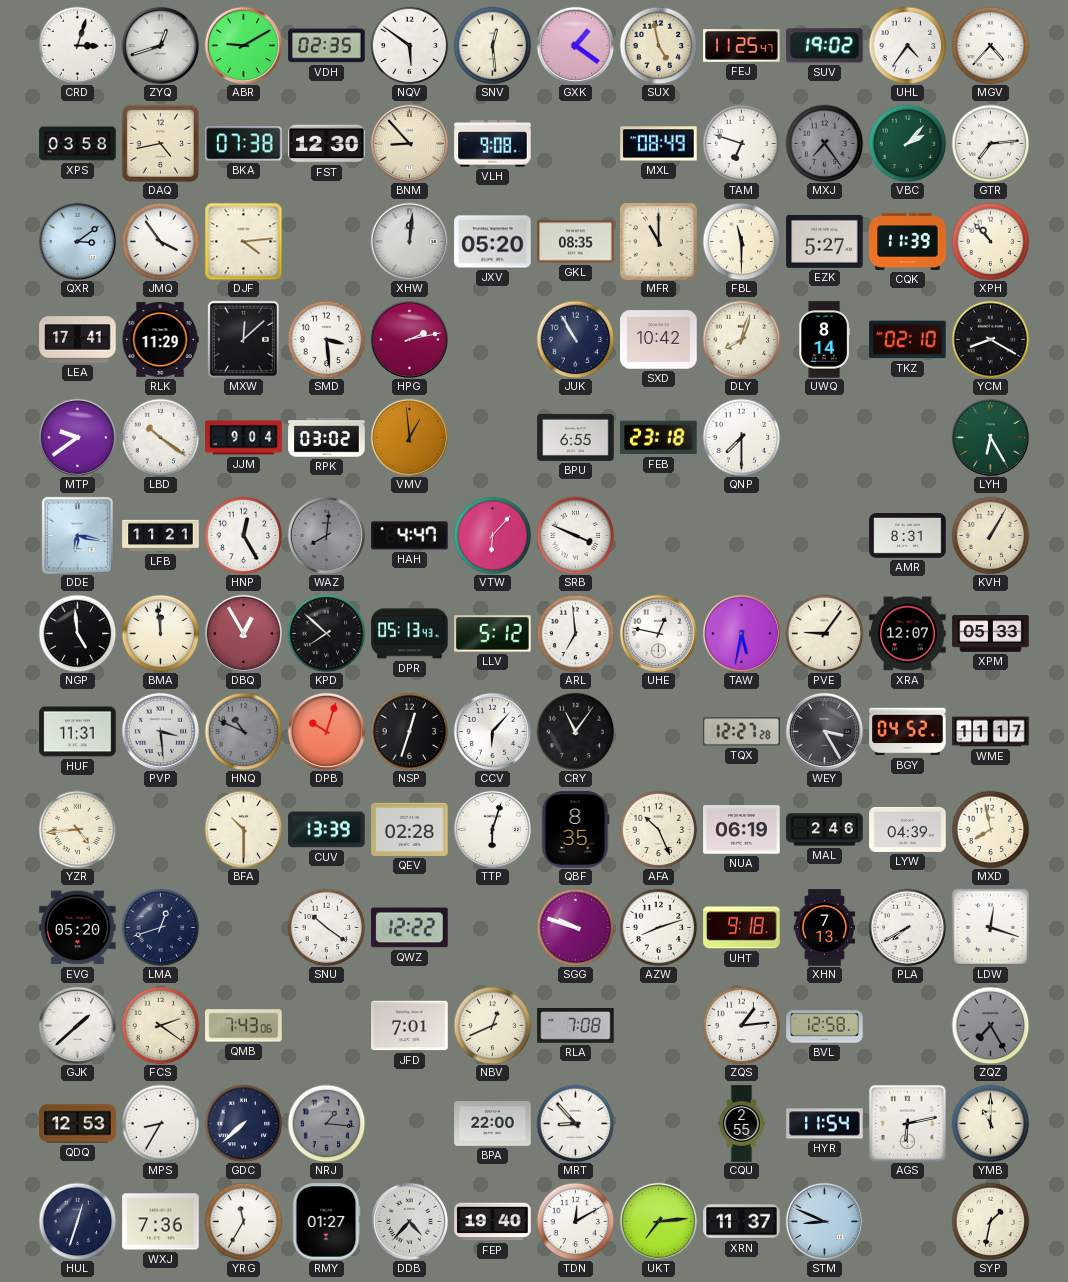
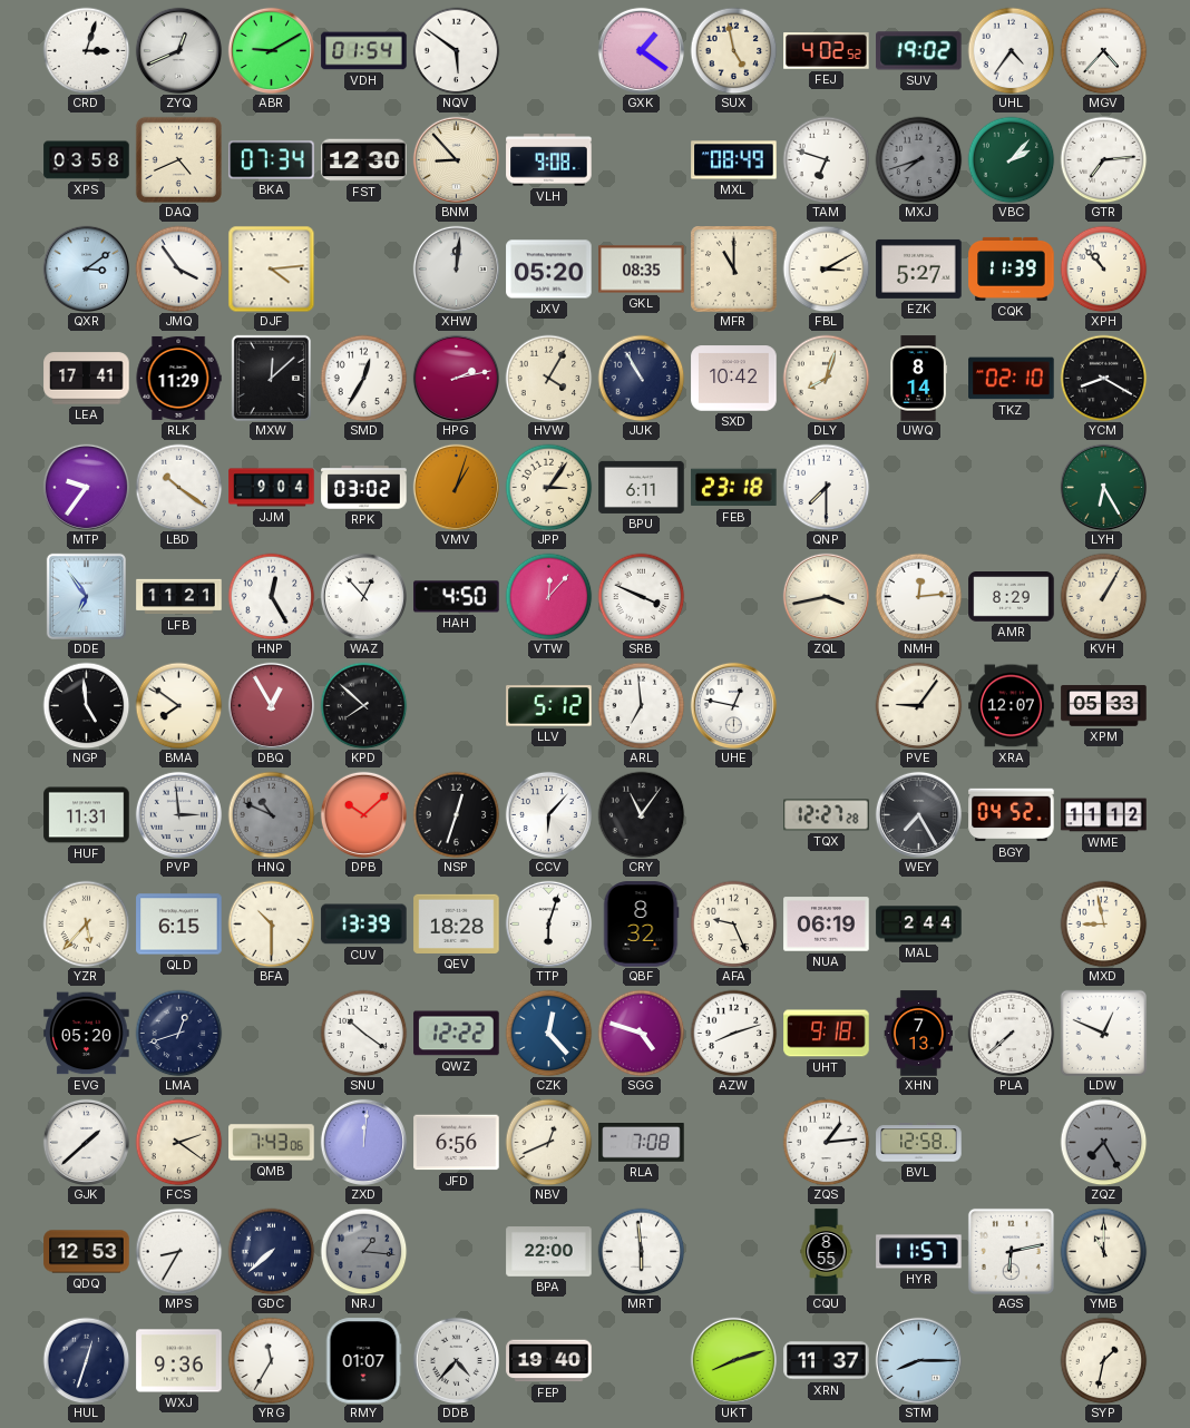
ZYQ: 12:42 -> 12:41 (178, 50)
VDH: 02:35 -> 01:54 (364, 51)
SNV: 12:29 -> none (492, 45)
FEJ: 11:25 -> 4:02 (827, 51)
DAQ: 4:43 -> 4:41 (178, 159)
BKA: 07:38 -> 07:34 (272, 160)
MXJ: 7:24 -> 7:42 (918, 159)
FBL: 11:30 -> 3:10 (826, 268)
SMD: 3:29 -> 12:35 (363, 378)
HVW: none -> 4:05 (548, 378)
MTP: 9:39 -> 9:36 (86, 487)
VMV: 12:59 -> 1:03 (456, 487)
JPP: none -> 3:06 (548, 487)
BPU: 6:55 -> 6:11 (642, 487)
DDE: 6:17 -> 6:54 (86, 596)
WAZ: 8:01 -> 12:53 (363, 596)
WAZ dial: grey -> white (363, 596)
HAH: 4:47 -> 4:50 (457, 597)
VTW: 6:07 -> 12:07 (548, 596)
ZQL: none -> 3:43 (826, 596)
NMH: none -> 12:14 (918, 596)
AMR: 8:31 -> 8:29 (1012, 597)
BMA: 11:59 -> 7:51 (178, 705)
DPR: 05:13 -> none (410, 634)
TAW: 5:32 -> none (741, 633)
PVP: 3:29 -> 2:59 (178, 814)
DPB: 10:03 -> 10:08 (363, 814)
WEY: 3:25 -> 7:25 (918, 814)
WME: 11:17 -> 11:12 (1104, 815)
YZR: 4:44 -> 5:37 (86, 923)
QLD: none -> 6:15 (179, 925)
QEV: 02:28 -> 18:28 (457, 923)
QBF: 8:35 -> 8:32 (641, 925)
AFA: 10:26 -> 9:26 (733, 923)
MAL: 2:46 -> 2:44 (919, 925)
LYW: 04:39 -> none (908, 829)
MXD: 7:58 -> 8:58 (1103, 923)
CZK: none -> 12:23 (548, 1033)
SGG: 9:48 -> 4:48 (641, 1033)
PLA: 7:40 -> 7:38 (1011, 1033)
LDW: 12:18 -> 12:49 (1103, 1033)
ZXD: none -> 12:01 (363, 1142)
JFD: 7:01 -> 6:56 (457, 1143)
MRT: 8:53 -> 5:59 (641, 1251)
CQU: 2:55 -> 8:55 (827, 1252)
HYR: 11:54 -> 11:57 (919, 1252)
WXJ: 7:36 -> 9:36 (179, 1361)
RMY: 01:27 -> 01:07 (363, 1361)
TDN: 12:10 -> none (575, 1221)
UKT: 7:14 -> 8:12 (733, 1360)
STM: 8:49 -> 8:15 (918, 1360)
